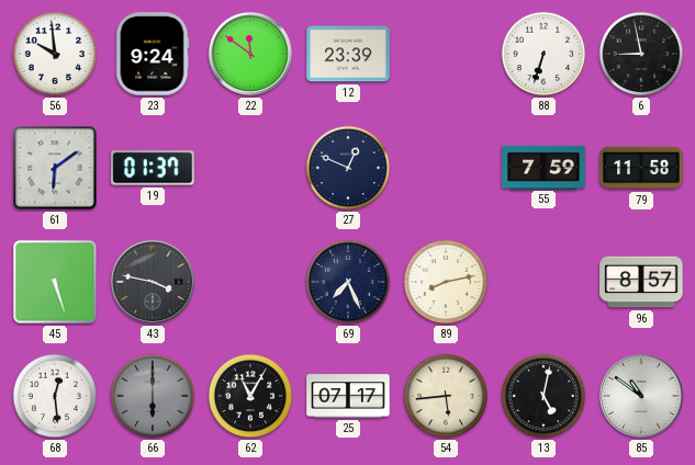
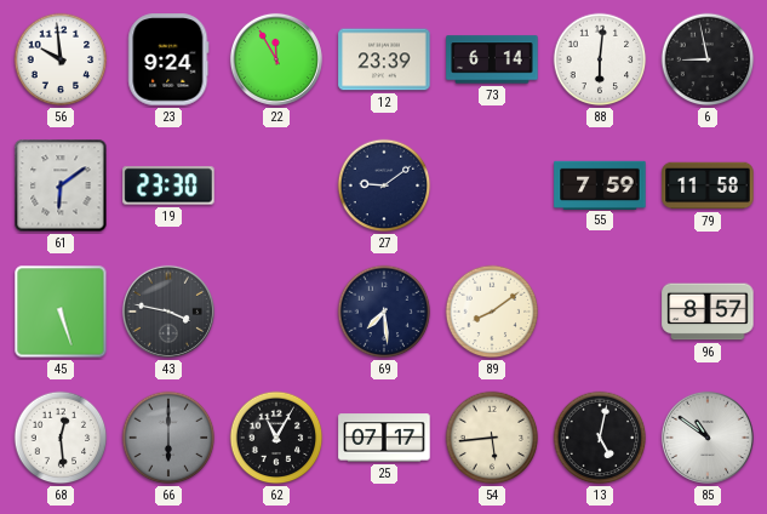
22: 11:51 -> 11:55 (276, 59)
73: none -> 6:14 (492, 59)
88: 6:33 -> 6:01 (600, 59)
19: 01:37 -> 23:30 (168, 185)
27: 12:49 -> 9:09 (384, 185)
69: 7:26 -> 7:29 (384, 312)
89: 8:13 -> 8:09 (492, 312)
